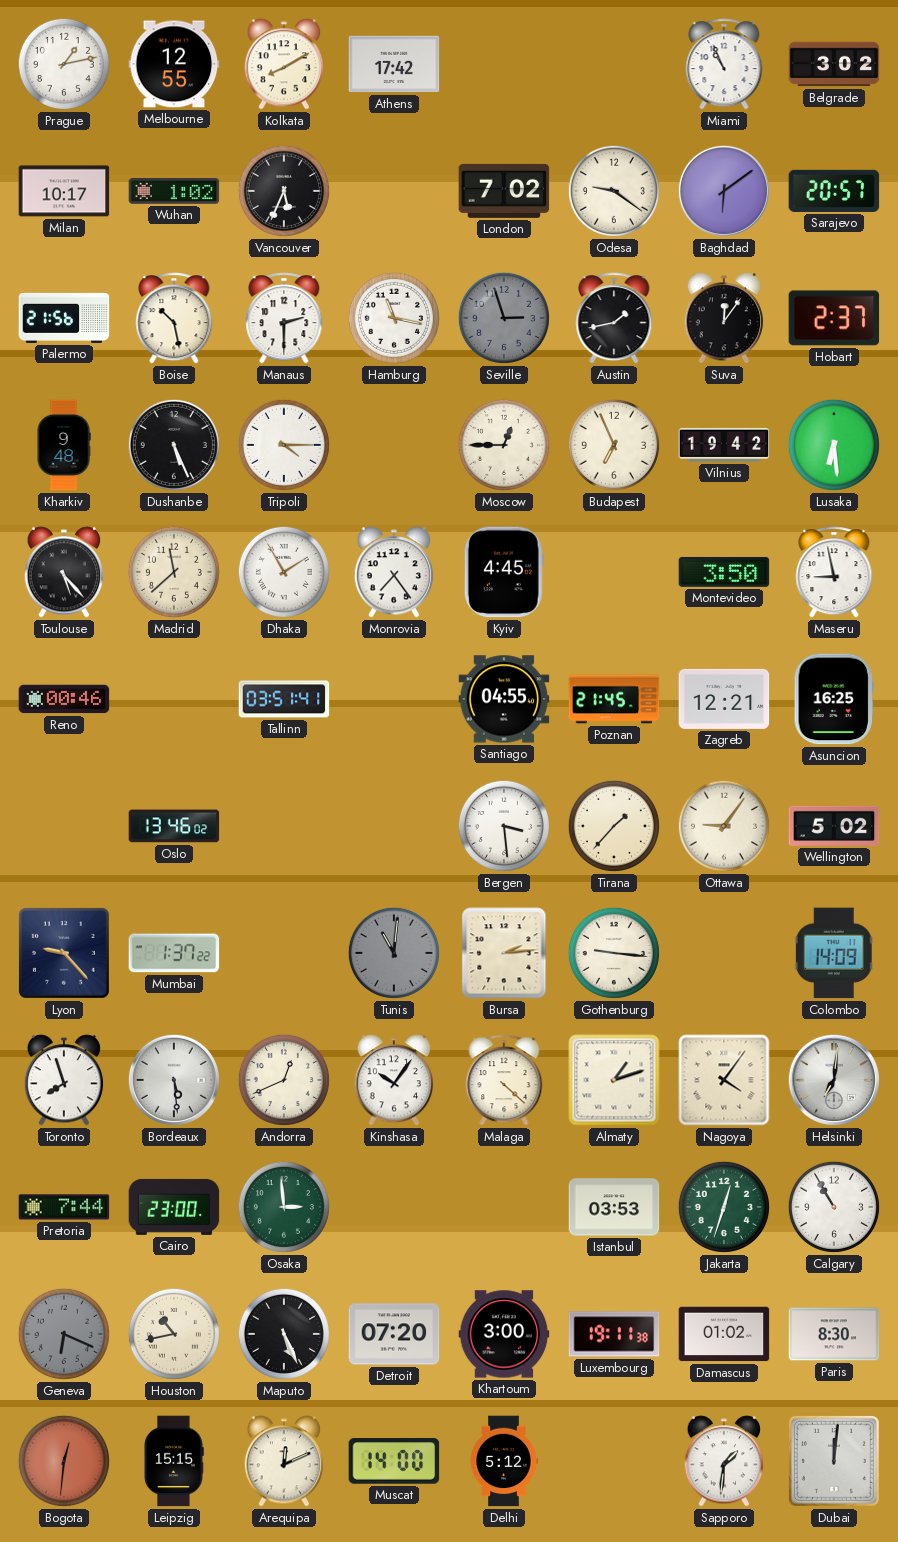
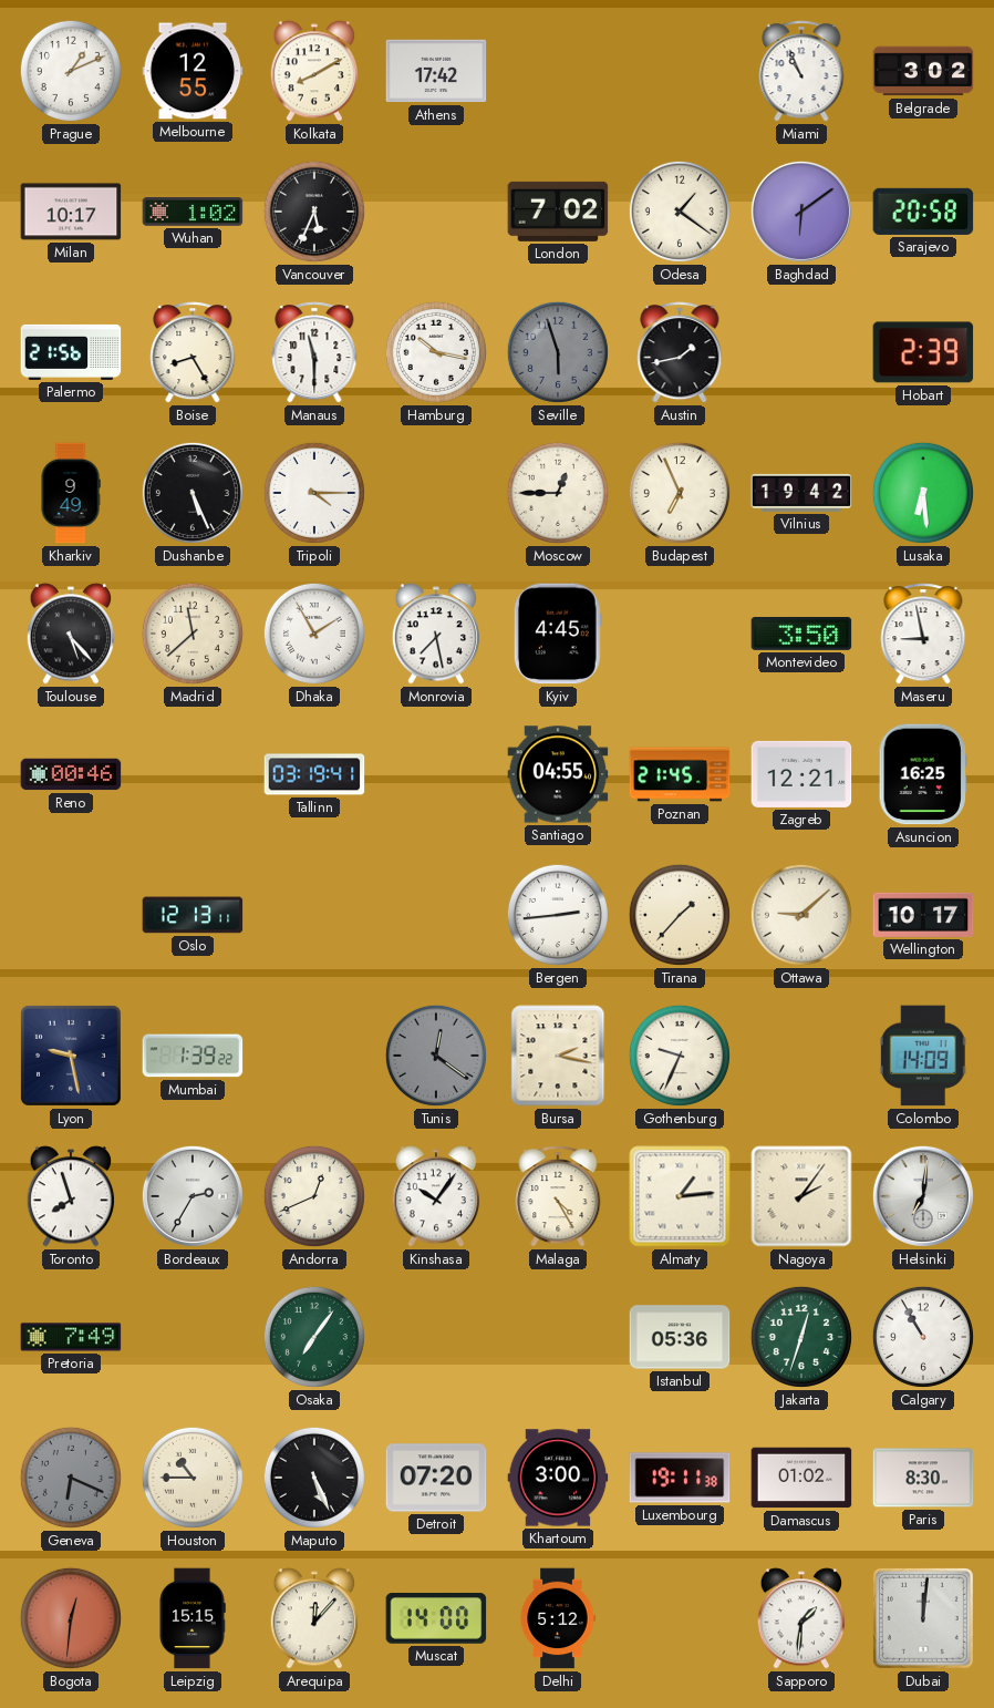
Prague: 1:13 -> 1:11 (71, 71)
Odesa: 9:21 -> 1:21 (680, 212)
Sarajevo: 20:57 -> 20:58 (923, 212)
Boise: 10:28 -> 8:25 (193, 352)
Manaus: 2:30 -> 11:30 (314, 352)
Hamburg: 11:17 -> 10:17 (436, 352)
Seville: 2:57 -> 5:57 (558, 352)
Suva: 12:06 -> none (724, 318)
Hobart: 2:37 -> 2:39 (923, 352)
Kharkiv: 9:48 -> 9:49 (71, 493)
Monrovia: 7:24 -> 7:28 (436, 634)
Tallinn: 03:51 -> 03:19 (314, 774)
Oslo: 13:46 -> 12:13 (193, 915)
Bergen: 3:29 -> 2:44 (558, 915)
Ottawa: 9:06 -> 9:08 (801, 915)
Wellington: 5:02 -> 10:17 (923, 915)
Lyon: 9:23 -> 9:28 (71, 1056)
Mumbai: 1:37 -> 1:39 (193, 1056)
Tunis: 11:01 -> 12:21 (436, 1056)
Bursa: 2:14 -> 2:17 (558, 1056)
Gothenburg: 9:16 -> 9:34 (680, 1056)
Bordeaux: 5:29 -> 2:35 (193, 1196)
Malaga: 4:22 -> 4:25 (558, 1196)
Almaty: 1:12 -> 1:14 (680, 1196)
Nagoya: 4:06 -> 2:06 (801, 1196)
Pretoria: 7:44 -> 7:49 (71, 1337)
Cairo: 23:00 -> none (174, 1207)
Osaka: 2:59 -> 7:06 (314, 1337)
Istanbul: 03:53 -> 05:36 (680, 1337)
Houston: 10:43 -> 10:45 (193, 1478)
Arequipa: 12:11 -> 12:07 (314, 1618)
